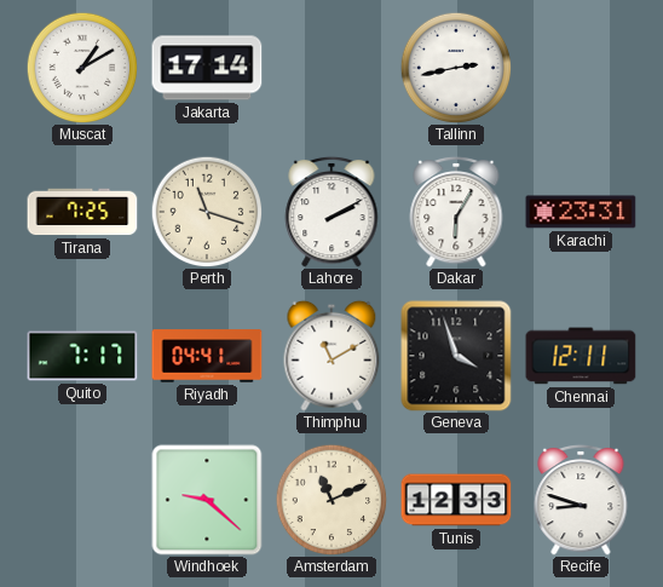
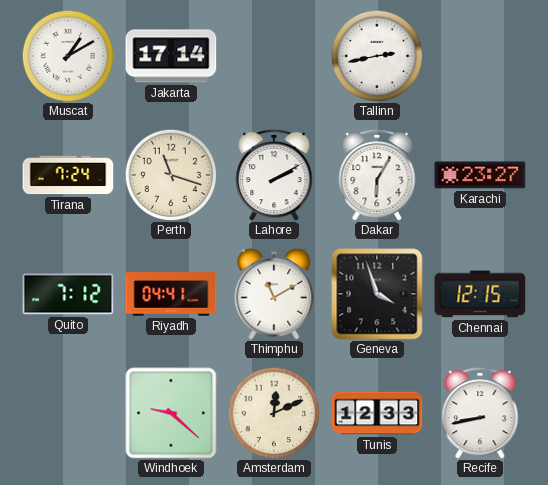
Tirana: 7:25 -> 7:24 (68, 175)
Karachi: 23:31 -> 23:27 (480, 175)
Quito: 7:17 -> 7:12 (68, 294)
Chennai: 12:11 -> 12:15 (480, 294)
Amsterdam: 11:11 -> 12:11 (274, 413)
Recife: 8:48 -> 8:43 (480, 413)
